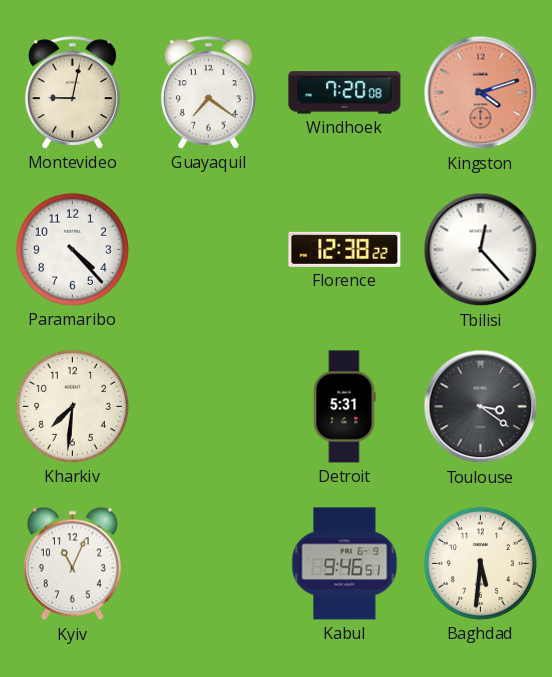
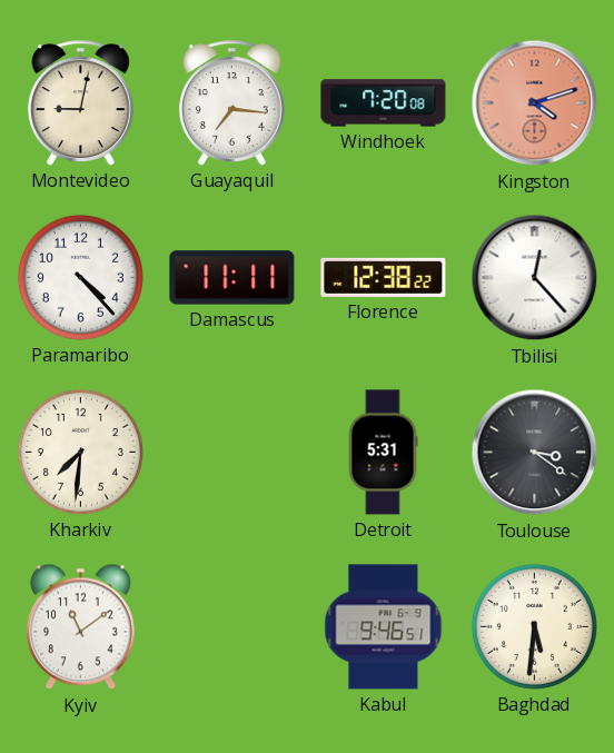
Guayaquil: 7:21 -> 7:16 (231, 103)
Damascus: none -> 11:11 (232, 278)
Kyiv: 11:04 -> 11:09 (80, 627)
